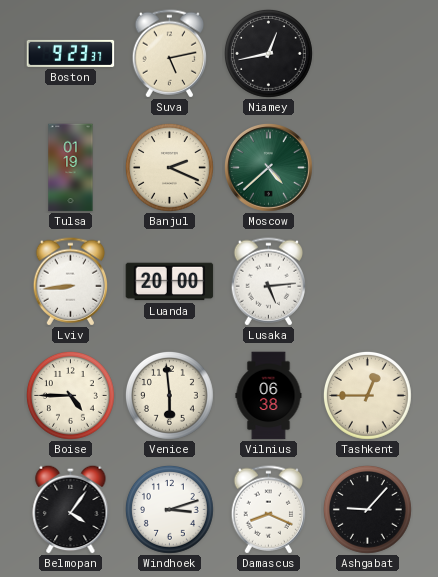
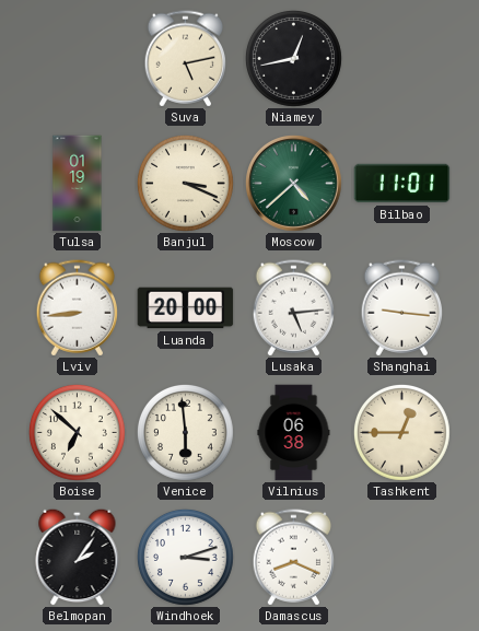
Boston: 9:23 -> none (71, 53)
Banjul: 2:19 -> 3:19 (186, 184)
Bilbao: none -> 11:01 (402, 184)
Shanghai: none -> 9:16 (401, 308)
Boise: 4:45 -> 6:52 (78, 433)
Belmopan: 4:06 -> 2:06 (78, 557)
Ashgabat: 9:07 -> none (368, 510)
